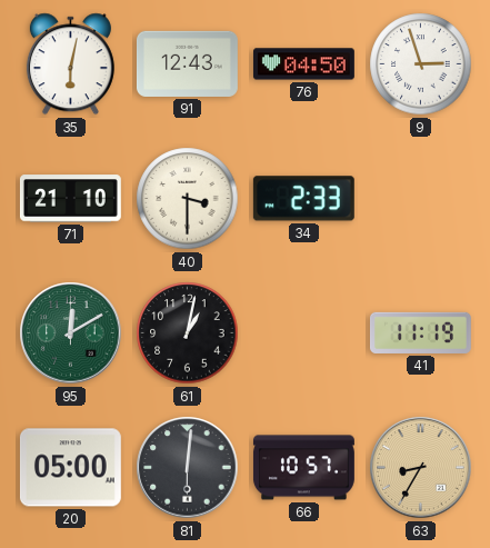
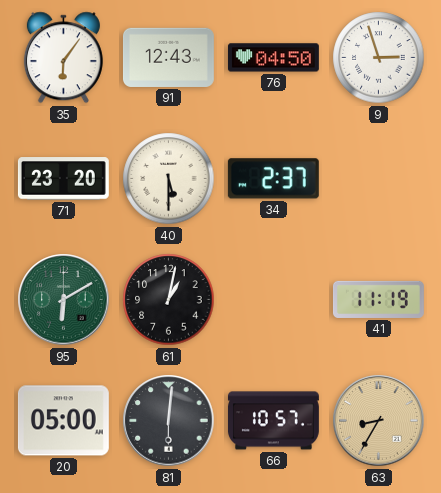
35: 6:02 -> 6:06 (63, 58)
71: 21:10 -> 23:20 (63, 179)
40: 3:30 -> 5:30 (169, 179)
34: 2:33 -> 2:37 (273, 179)
95: 12:10 -> 6:10 (64, 300)
